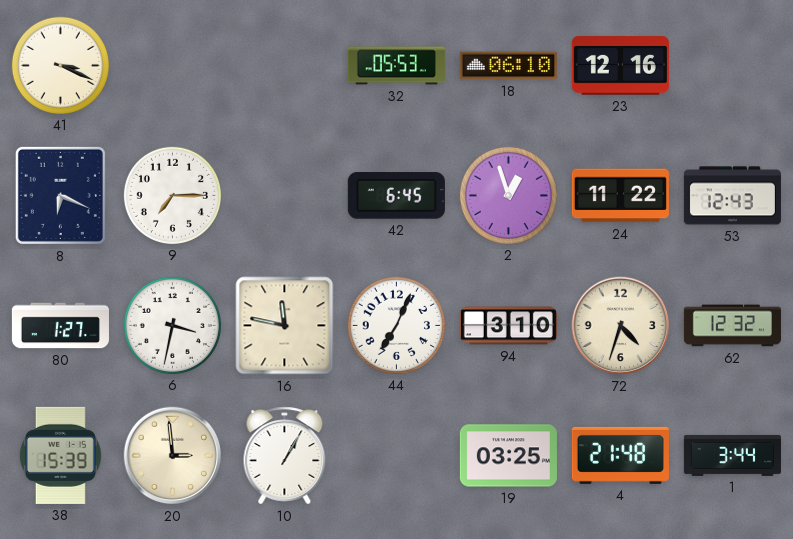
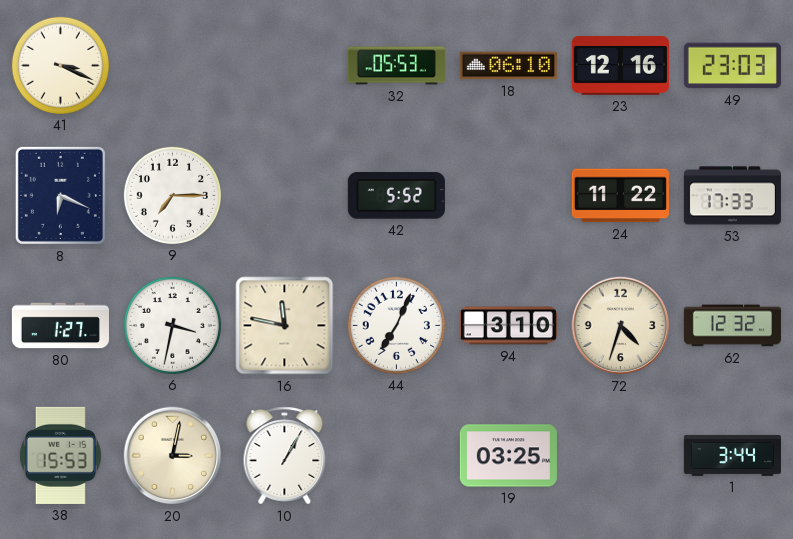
49: none -> 23:03 (732, 66)
42: 6:45 -> 5:52 (396, 196)
2: 12:57 -> none (508, 195)
53: 12:43 -> 17:33 (732, 196)
38: 15:39 -> 15:53 (60, 455)
20: 2:59 -> 3:02 (173, 456)
4: 21:48 -> none (620, 455)
